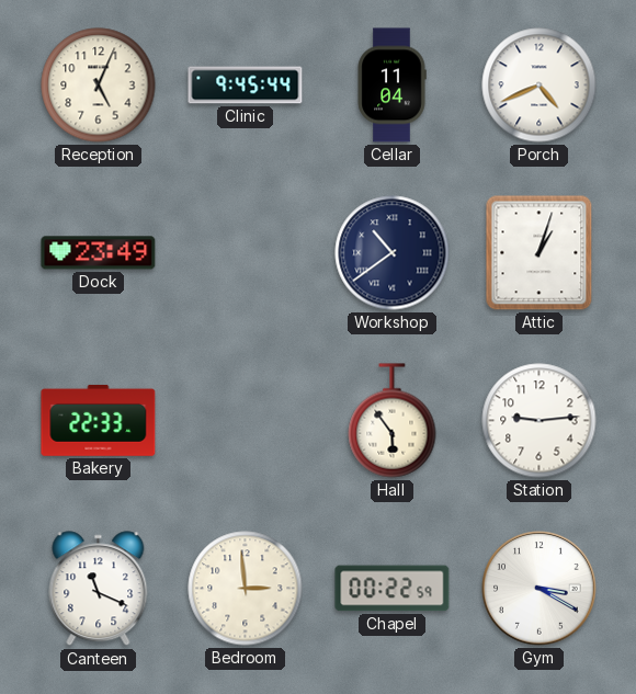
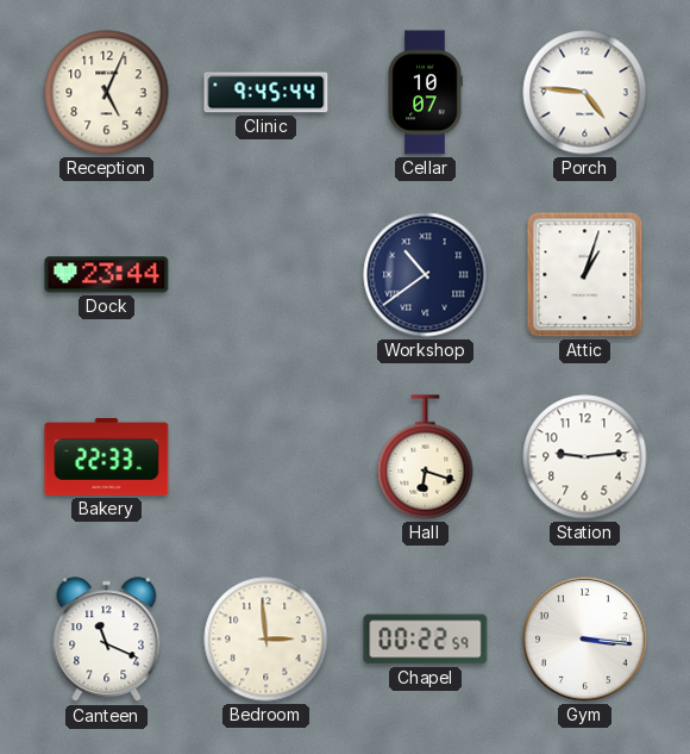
Cellar: 11:04 -> 10:07 (425, 93)
Porch: 4:41 -> 4:46 (585, 93)
Dock: 23:49 -> 23:44 (107, 275)
Hall: 5:54 -> 6:18 (426, 457)
Gym: 3:20 -> 3:16 (585, 640)
